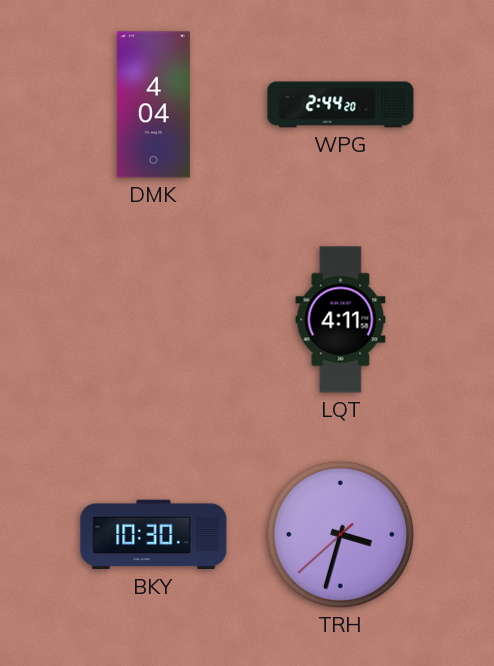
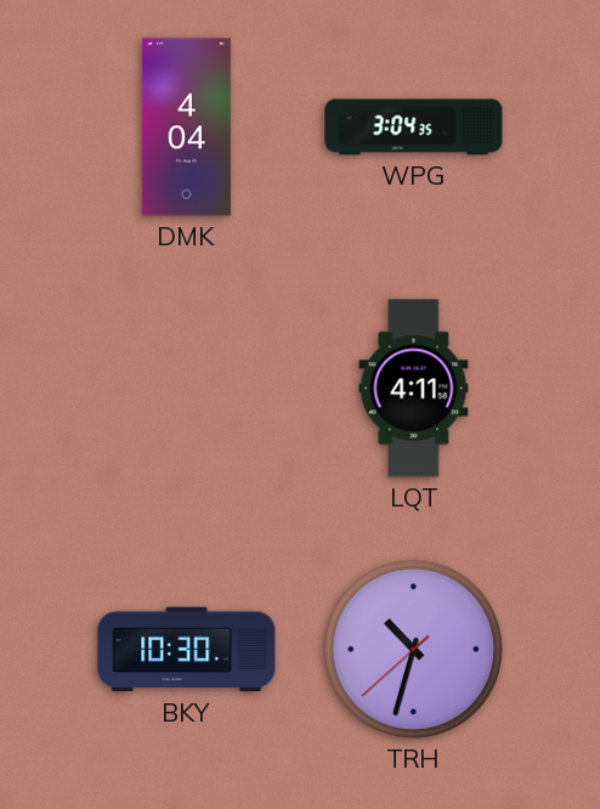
WPG: 2:44 -> 3:04 (414, 128)
TRH: 3:32 -> 10:32 (413, 649)
